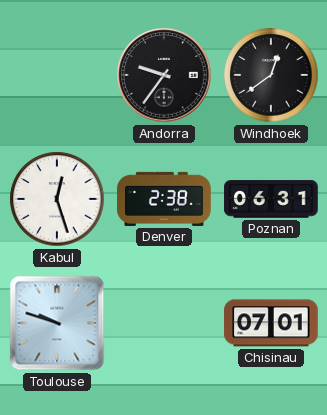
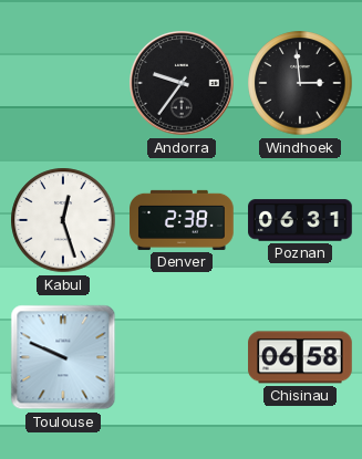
Windhoek: 12:39 -> 2:59 (300, 83)
Toulouse: 9:48 -> 9:49 (63, 357)
Chisinau: 07:01 -> 06:58 (300, 357)
